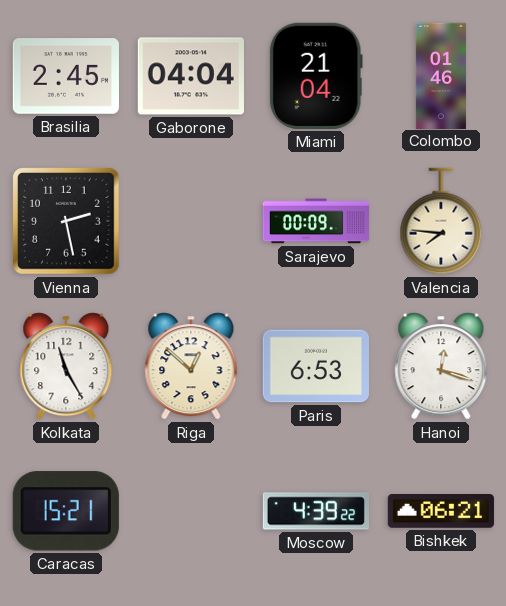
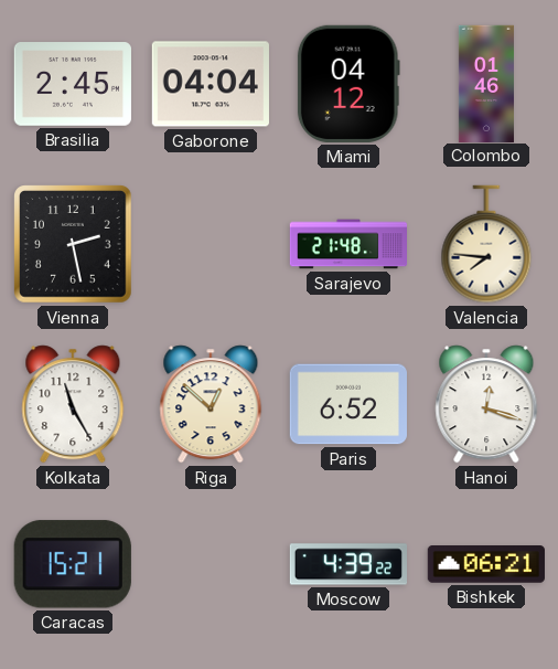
Miami: 21:04 -> 04:12 (348, 84)
Sarajevo: 00:09 -> 21:48 (348, 244)
Paris: 6:53 -> 6:52 (348, 404)
